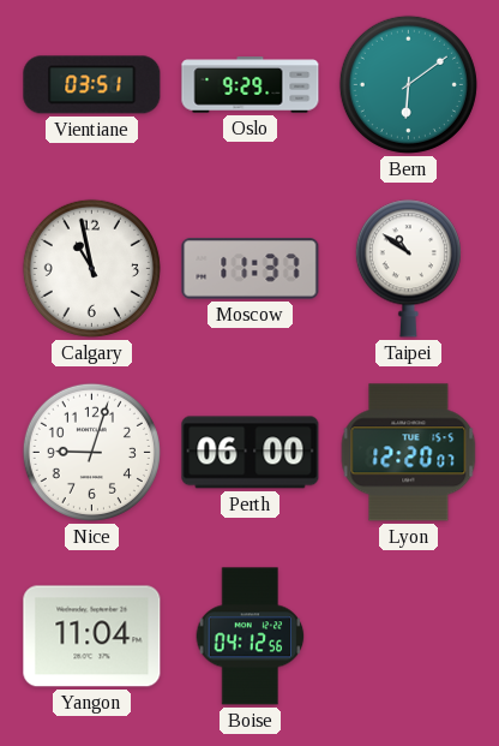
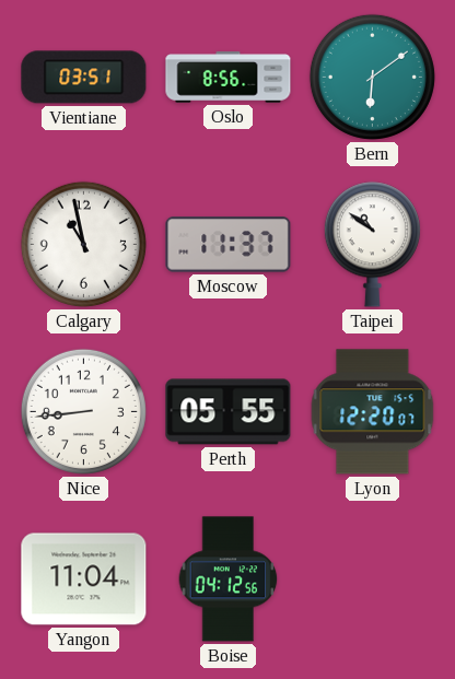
Oslo: 9:29 -> 8:56 (229, 78)
Nice: 9:03 -> 8:44 (83, 411)
Perth: 06:00 -> 05:55 (229, 412)
